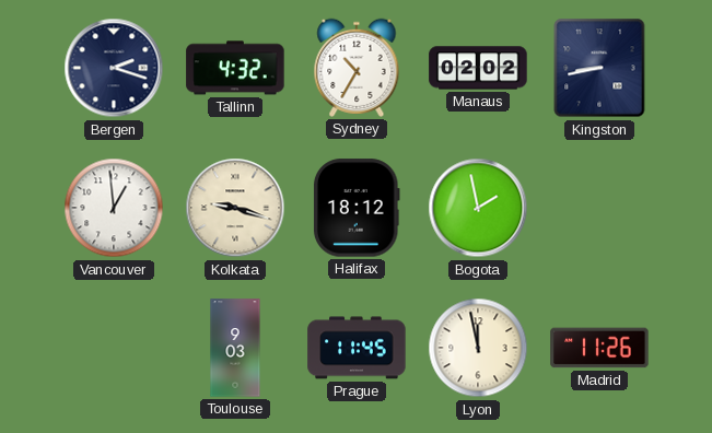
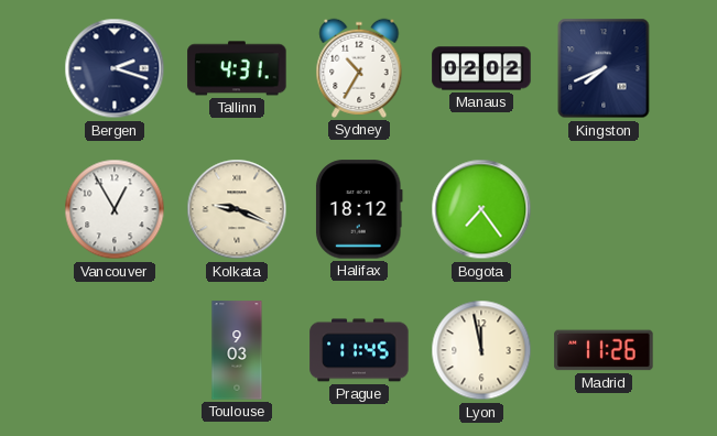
Tallinn: 4:32 -> 4:31 (237, 68)
Kingston: 8:43 -> 7:41 (604, 68)
Vancouver: 12:59 -> 12:55 (115, 209)
Kolkata: 9:18 -> 9:19 (237, 209)
Bogota: 1:58 -> 7:24 (481, 209)
